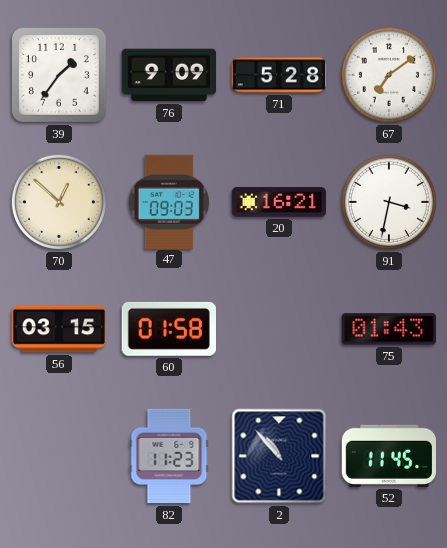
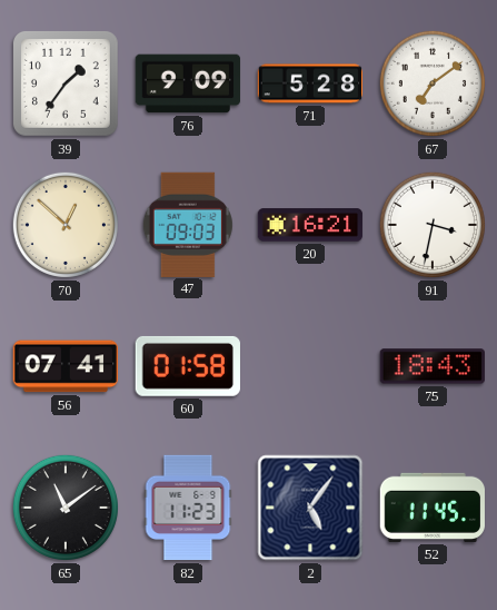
56: 03:15 -> 07:41 (64, 366)
75: 01:43 -> 18:43 (431, 366)
65: none -> 11:09 (66, 508)
2: 10:53 -> 5:06 (310, 508)
